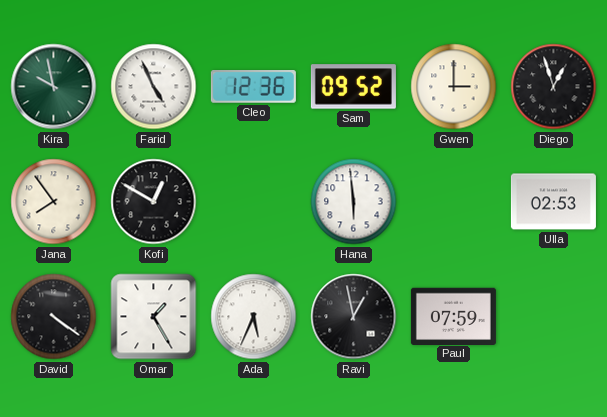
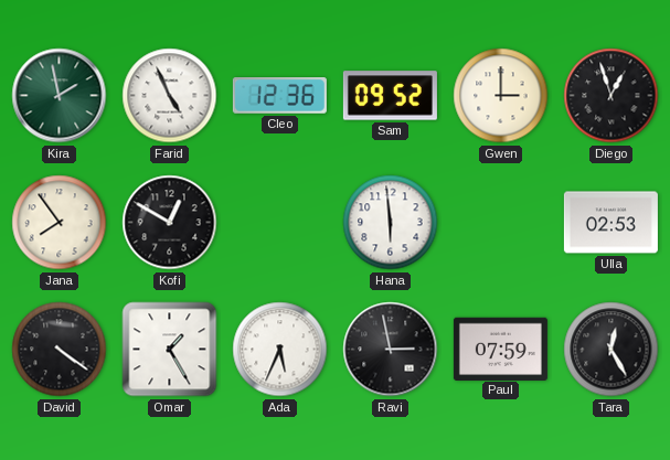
Kira: 9:58 -> 1:58 (60, 96)
Ravi: 12:58 -> 2:58 (391, 350)
Tara: none -> 12:25 (611, 350)
